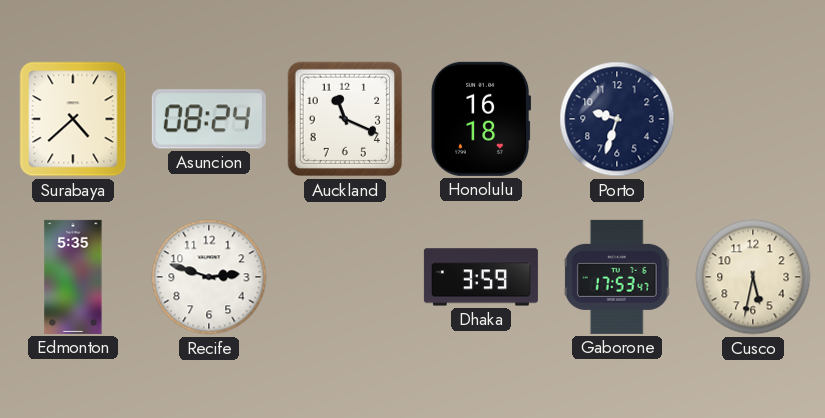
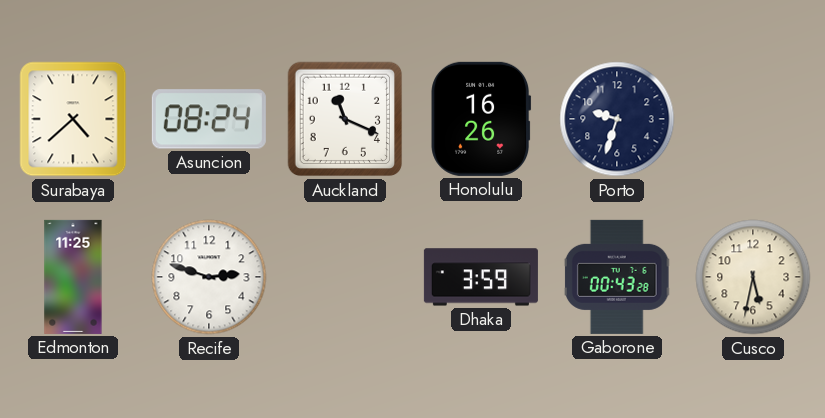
Honolulu: 16:18 -> 16:26 (481, 119)
Edmonton: 5:35 -> 11:25 (73, 277)
Gaborone: 17:53 -> 00:43 (617, 277)
